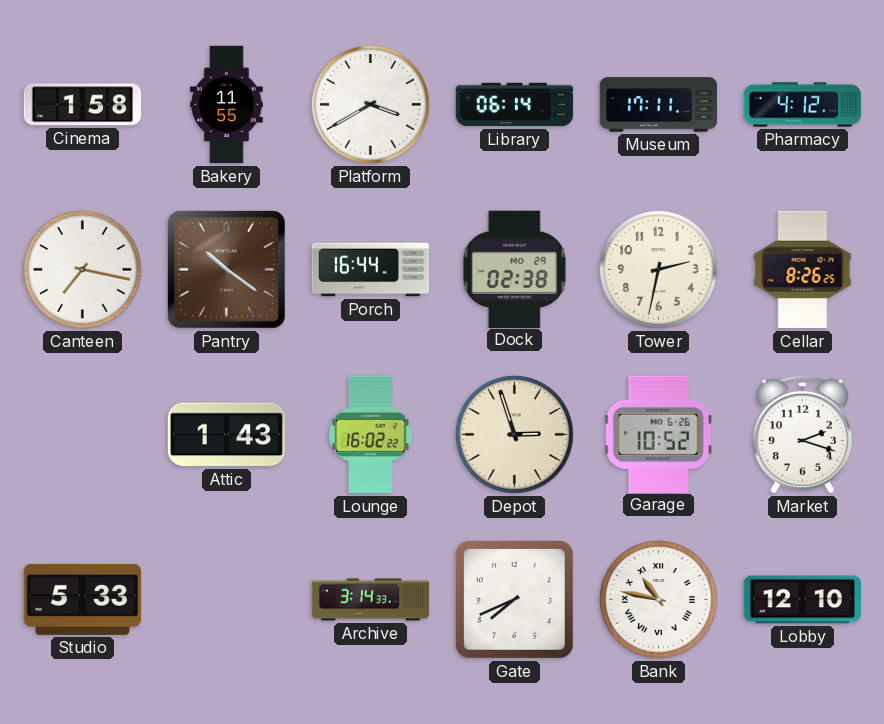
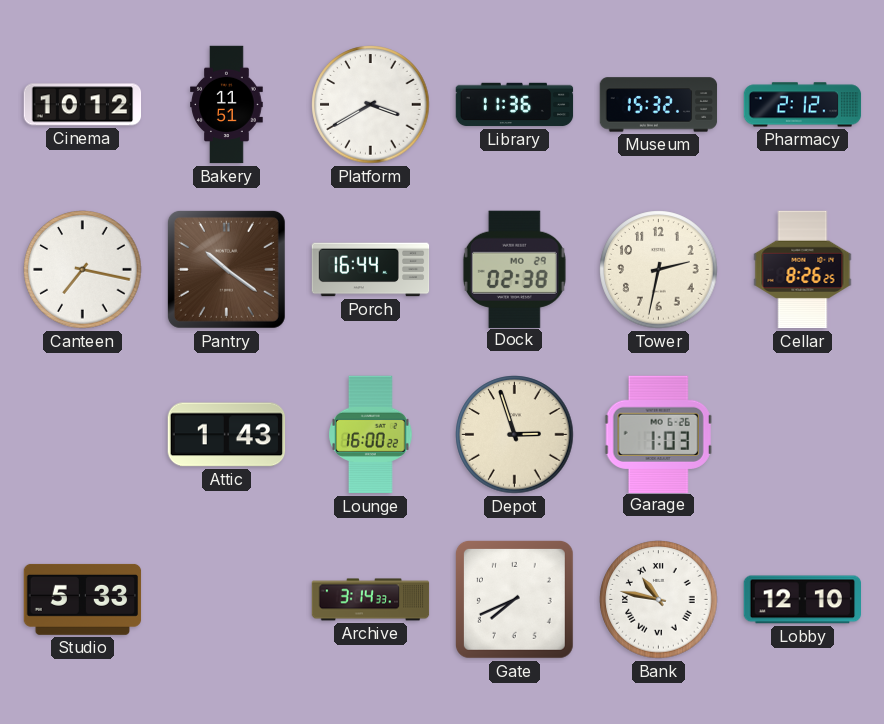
Cinema: 1:58 -> 10:12 (83, 105)
Bakery: 11:55 -> 11:51 (227, 105)
Library: 06:14 -> 11:36 (515, 105)
Museum: 17:11 -> 15:32 (659, 105)
Pharmacy: 4:12 -> 2:12 (803, 105)
Lounge: 16:02 -> 16:00 (371, 435)
Garage: 10:52 -> 1:03 (658, 434)
Market: 2:18 -> none (802, 434)
